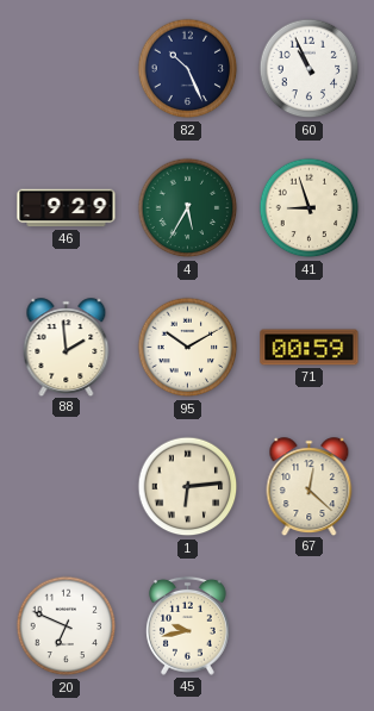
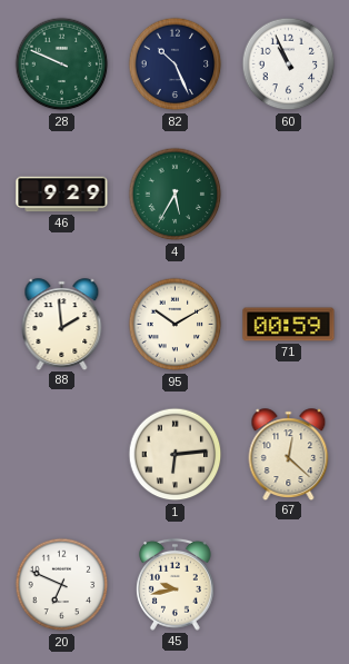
28: none -> 9:49 (62, 65)
41: 8:57 -> none (310, 208)
